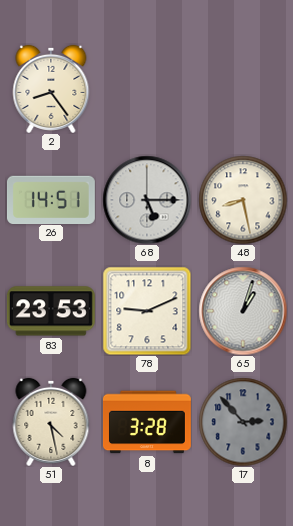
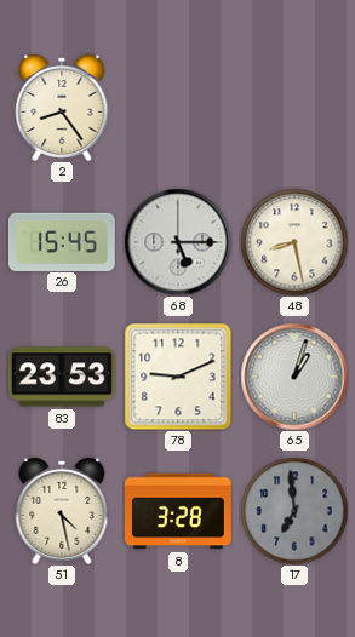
26: 14:51 -> 15:45 (62, 241)
17: 2:53 -> 6:59 (294, 511)
